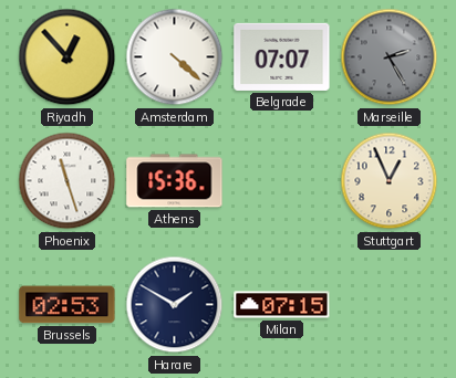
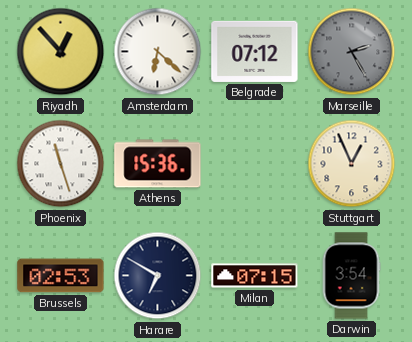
Amsterdam: 4:22 -> 6:22 (158, 52)
Belgrade: 07:07 -> 07:12 (255, 51)
Harare: 1:50 -> 6:50 (158, 276)
Darwin: none -> 3:54 (351, 276)
